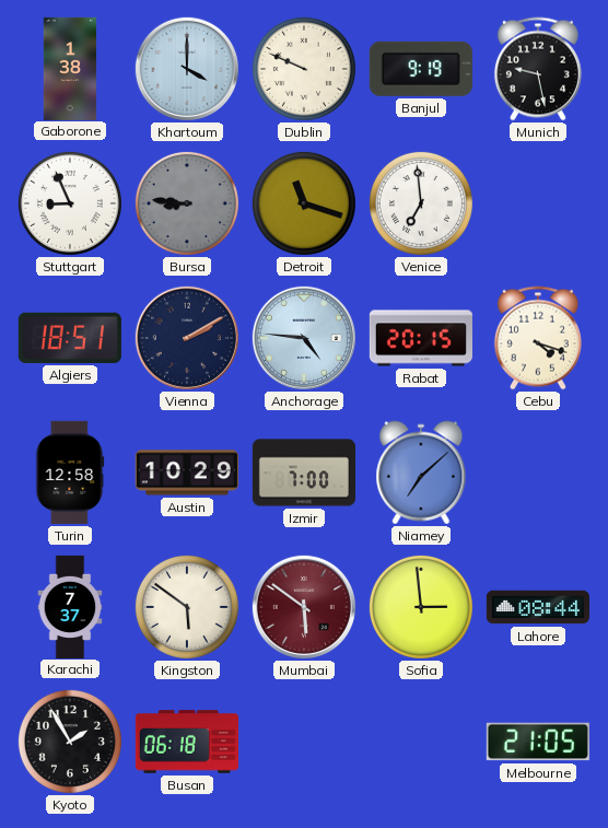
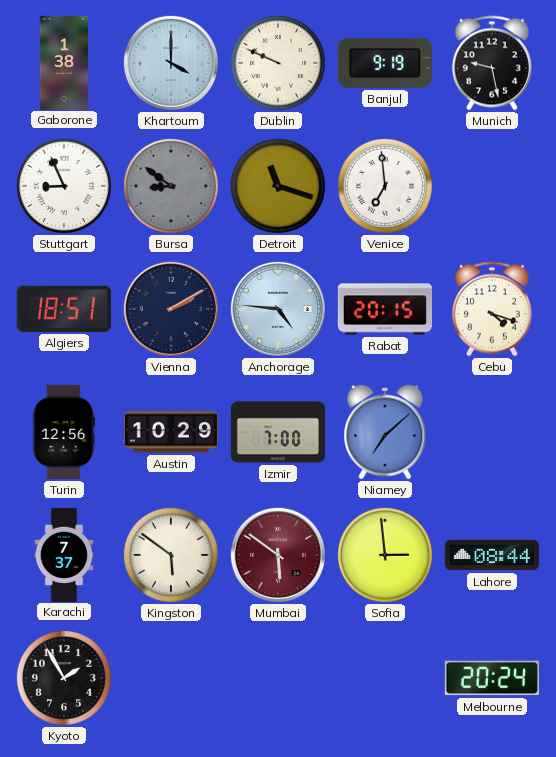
Bursa: 8:46 -> 8:51 (171, 186)
Turin: 12:58 -> 12:56 (64, 432)
Busan: 06:18 -> none (187, 742)
Melbourne: 21:05 -> 20:24 (492, 678)
